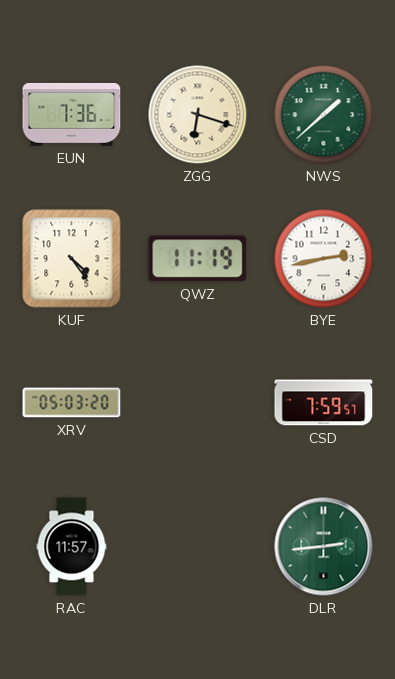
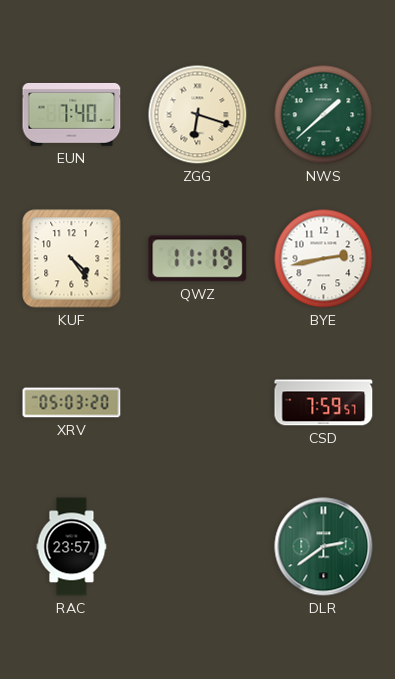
EUN: 7:36 -> 7:40 (72, 114)
RAC: 11:57 -> 23:57 (72, 547)
DLR: 2:44 -> 2:39 (324, 547)
